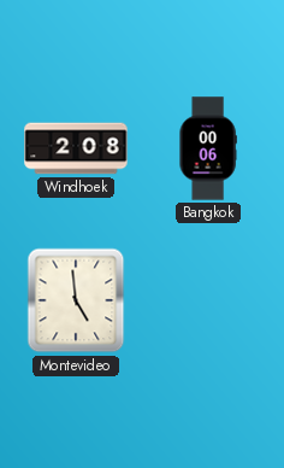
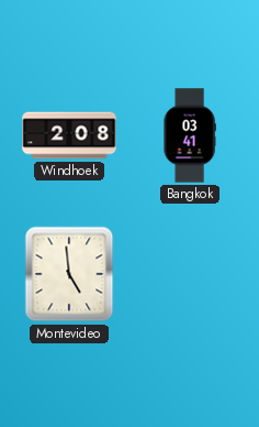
Bangkok: 00:06 -> 03:41 (190, 135)
